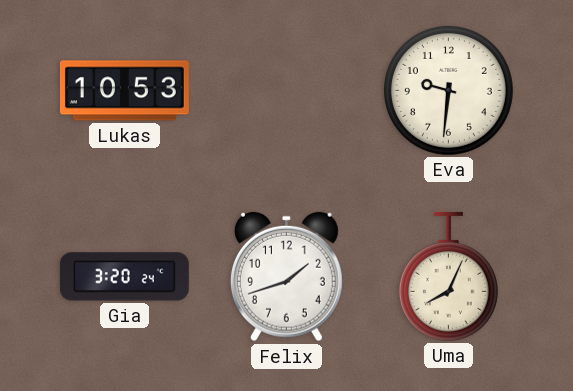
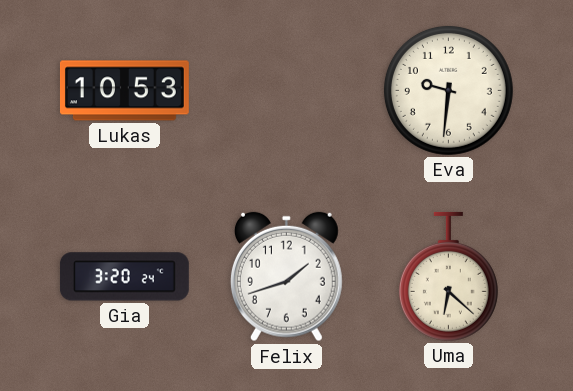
Uma: 8:04 -> 6:22 (448, 276)
